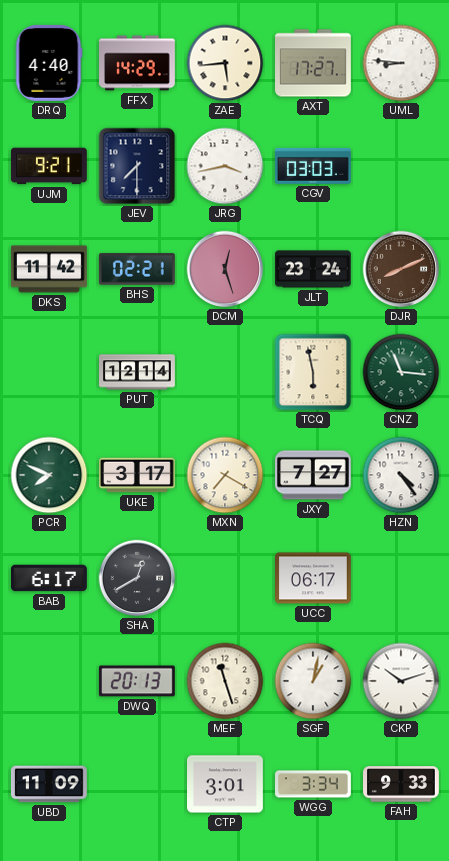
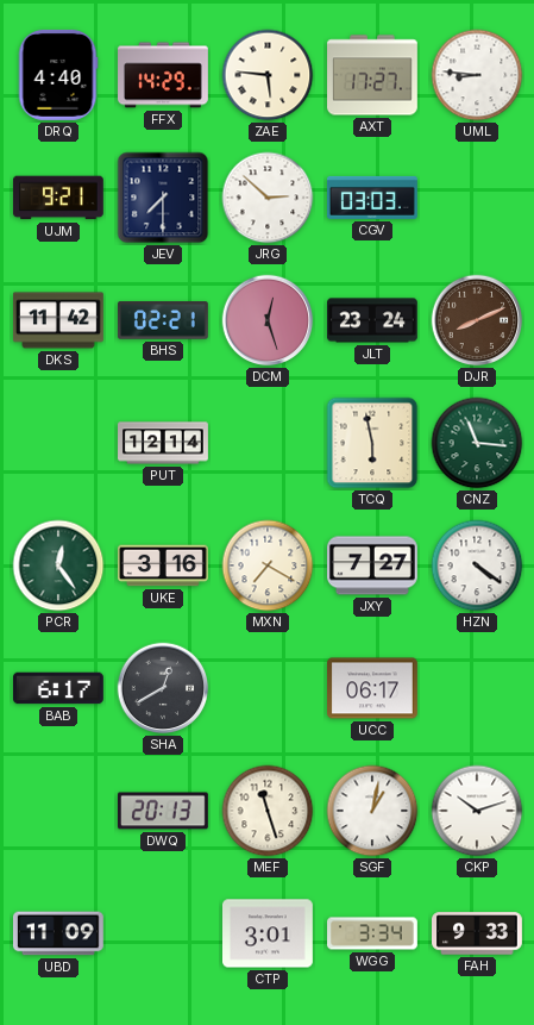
ZAE: 5:44 -> 5:46 (268, 75)
JRG: 3:43 -> 2:52 (268, 198)
PCR: 7:49 -> 12:24 (58, 565)
UKE: 3:17 -> 3:16 (164, 565)
HZN: 4:24 -> 4:21 (477, 565)
